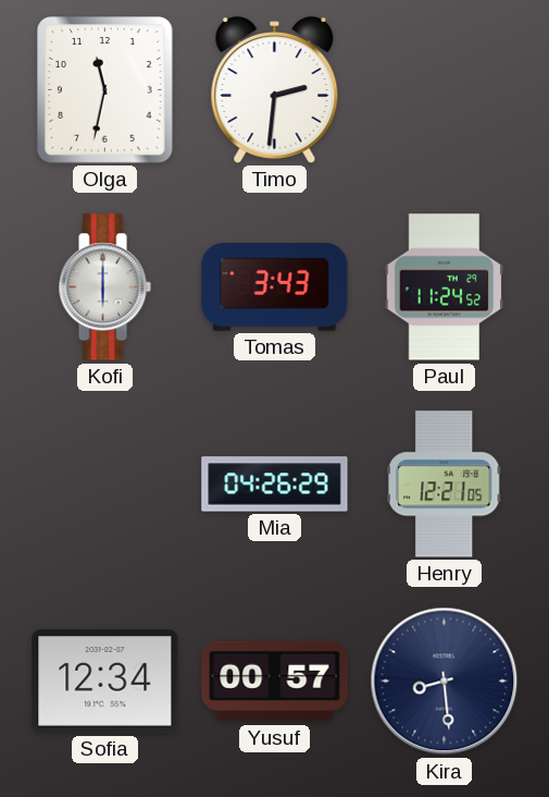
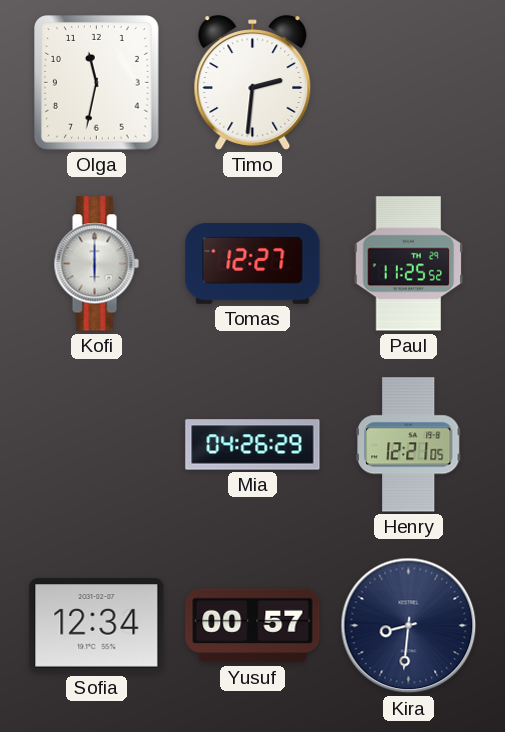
Tomas: 3:43 -> 12:27 (253, 264)
Paul: 11:24 -> 11:25 (409, 264)
Kira: 8:29 -> 8:31 (409, 626)
